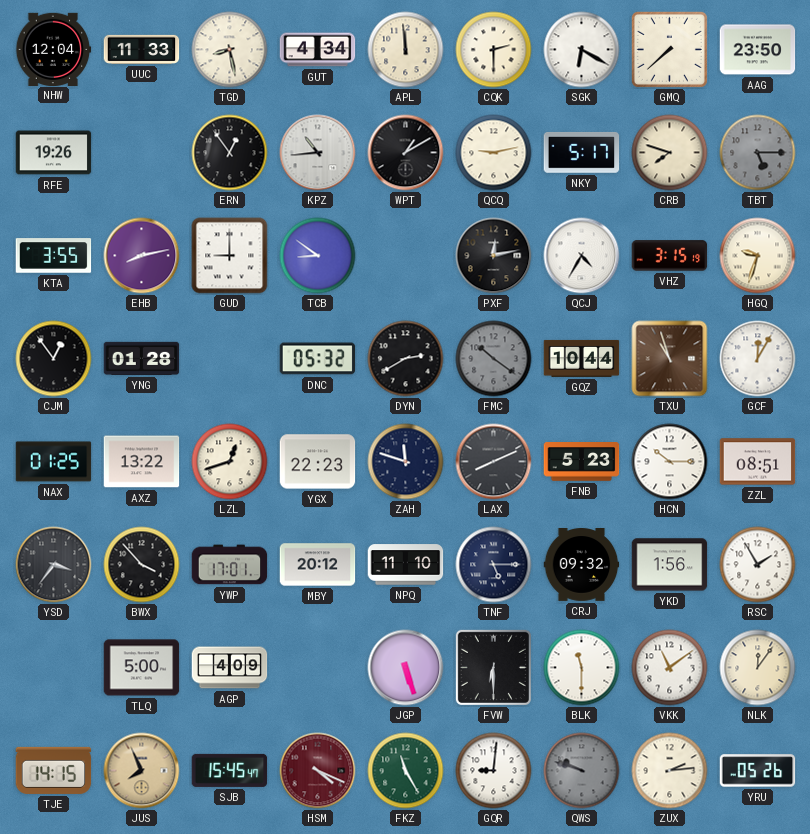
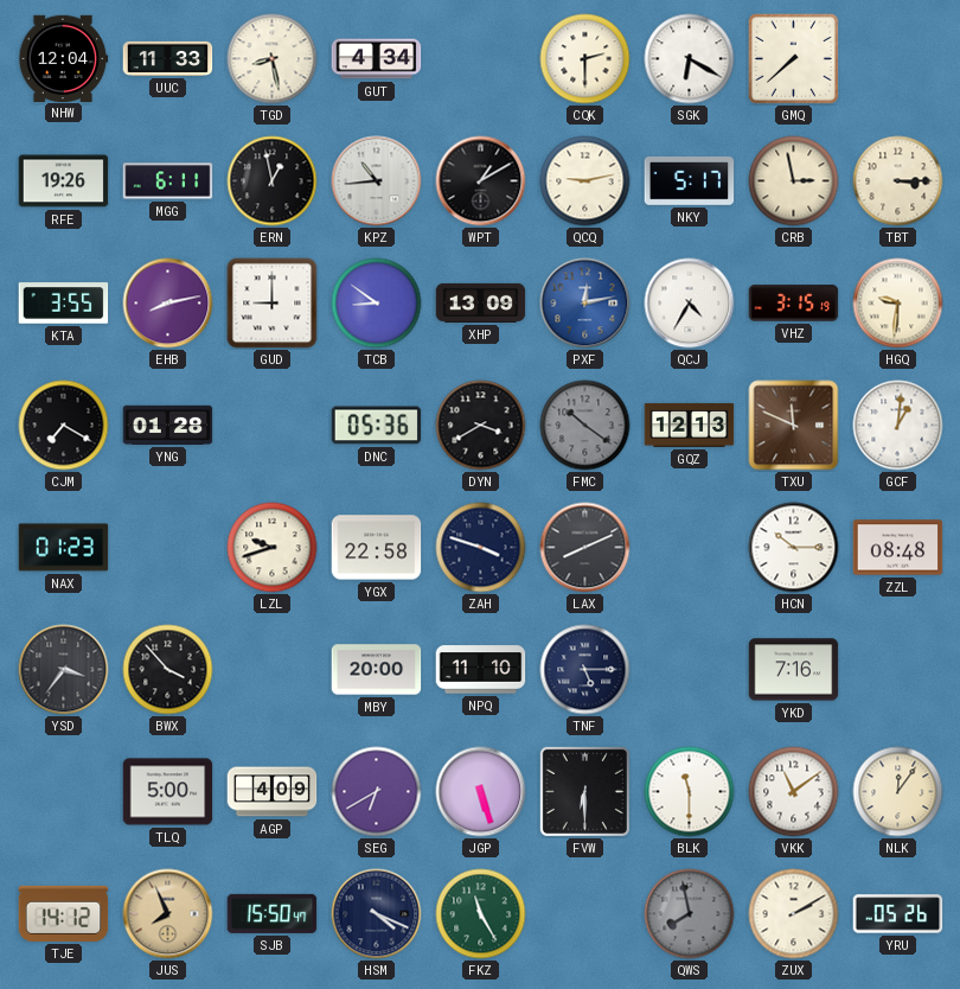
APL: 11:59 -> none (406, 50)
AAG: 23:50 -> none (758, 50)
MGG: none -> 6:11 (168, 181)
ERN: 12:54 -> 12:58 (273, 181)
CRB: 7:48 -> 2:58 (794, 181)
TBT: 5:15 -> 3:15 (898, 181)
TBT dial: grey -> cream (898, 181)
XHP: none -> 13:09 (481, 302)
PXF dial: black -> blue (585, 304)
HGQ: 9:33 -> 9:31 (898, 304)
CJM: 12:54 -> 7:20 (64, 426)
DNC: 05:32 -> 05:36 (377, 426)
DYN: 2:40 -> 3:40 (481, 426)
GQZ: 10:44 -> 12:13 (690, 425)
TXU: 10:57 -> 11:49 (794, 426)
GCF: 12:05 -> 1:01 (898, 426)
NAX: 01:25 -> 01:23 (64, 548)
AXZ: 13:22 -> none (142, 462)
LZL: 12:42 -> 9:42 (273, 548)
YGX: 22:23 -> 22:58 (377, 548)
ZAH: 11:48 -> 3:48 (481, 548)
FNB: 5:23 -> none (582, 462)
ZZL: 08:51 -> 08:48 (898, 548)
YWP: 17:01 -> none (230, 565)
MBY: 20:12 -> 20:00 (377, 670)
CRJ: 09:32 -> none (582, 565)
YKD: 1:56 -> 7:16 (794, 670)
RSC: 1:55 -> none (758, 565)
SEG: none -> 6:40 (377, 792)
TJE: 14:15 -> 14:12 (64, 913)
SJB: 15:45 -> 15:50 (273, 913)
HSM dial: burgundy -> navy (377, 914)
GQR: 9:01 -> none (494, 771)
QWS: 9:48 -> 7:58 (690, 914)
ZUX: 2:14 -> 2:10 (794, 914)
